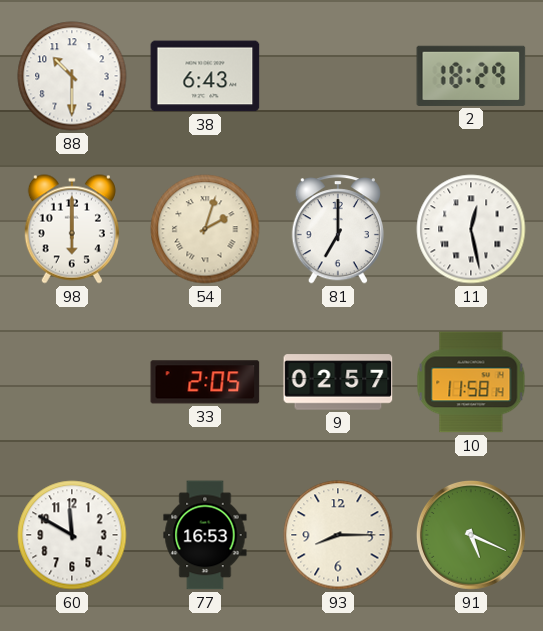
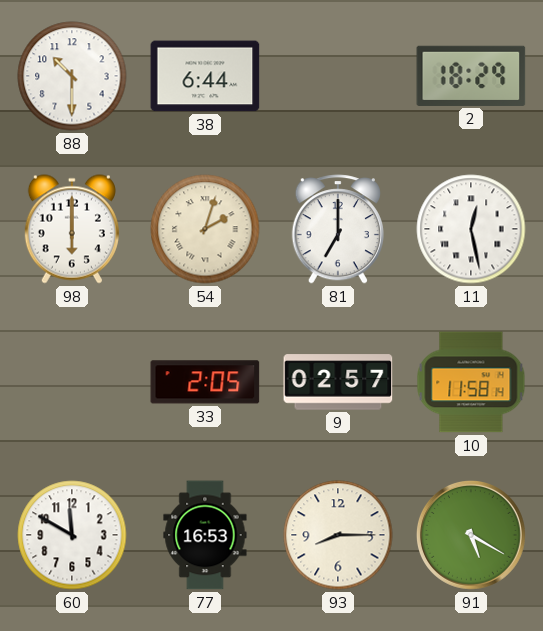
38: 6:43 -> 6:44 (205, 76)
91: 5:19 -> 5:20 (471, 535)
